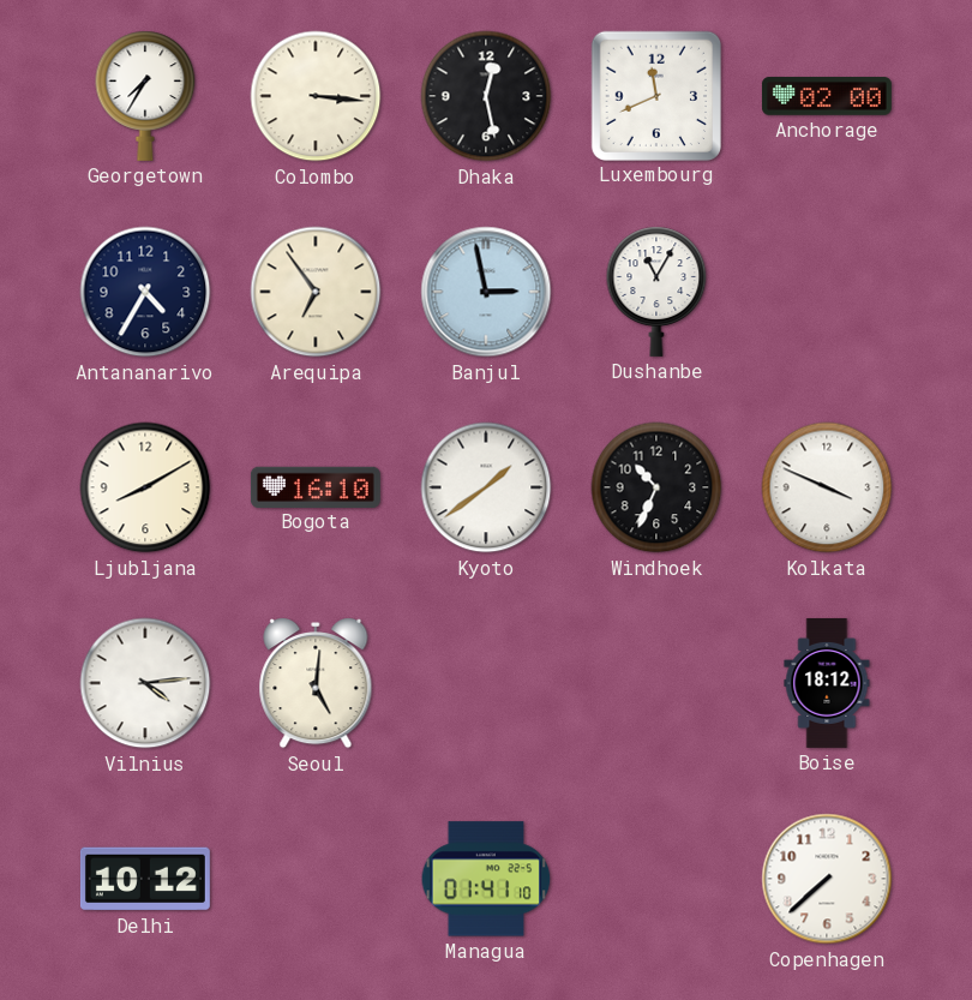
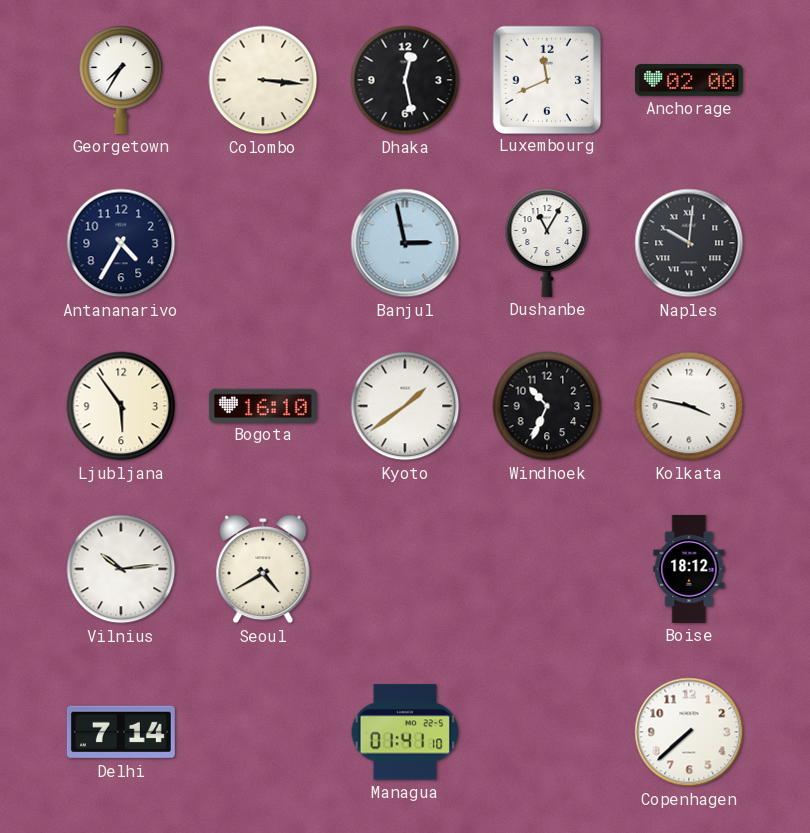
Arequipa: 6:54 -> none (316, 292)
Naples: none -> 10:01 (689, 243)
Ljubljana: 8:10 -> 5:54 (121, 406)
Kolkata: 3:49 -> 3:47 (689, 406)
Vilnius: 4:14 -> 10:14 (121, 569)
Seoul: 5:01 -> 4:40 (263, 570)
Delhi: 10:12 -> 7:14 (121, 732)
